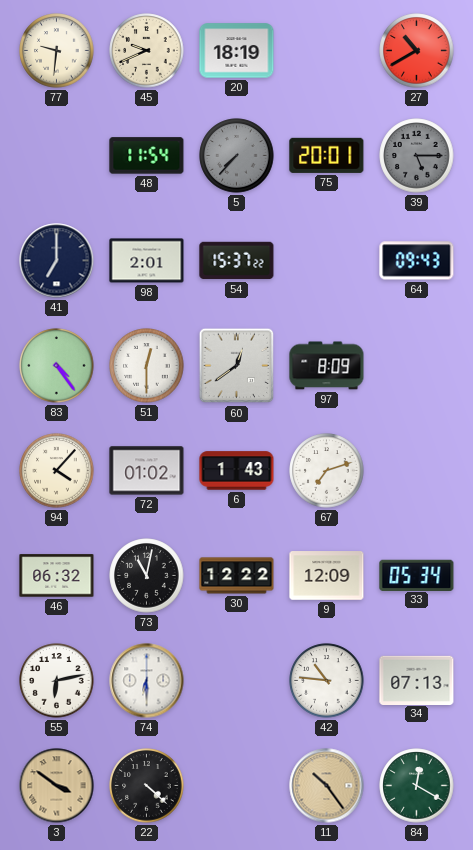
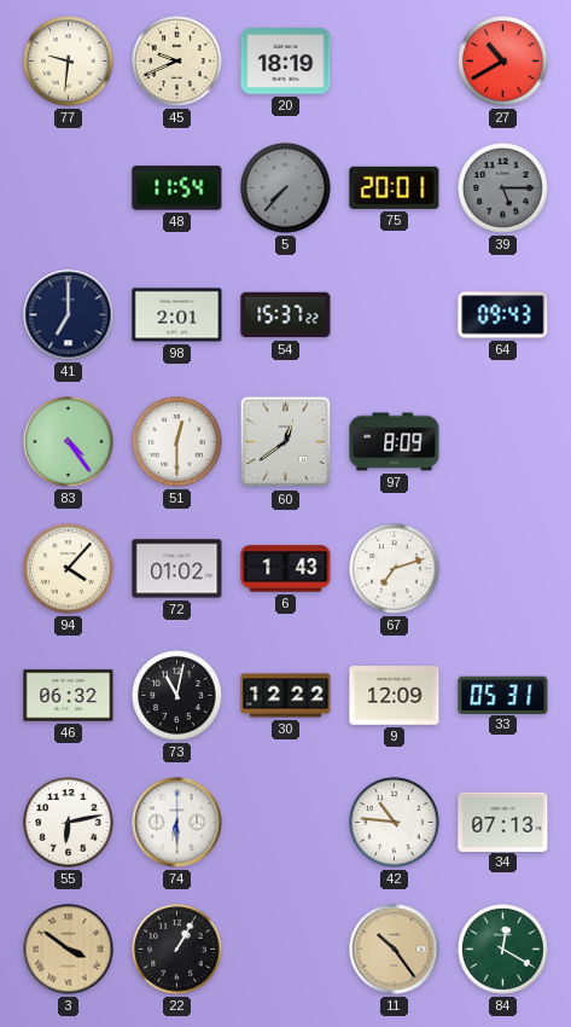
33: 05:34 -> 05:31 (503, 695)
22: 4:22 -> 1:05 (177, 950)
